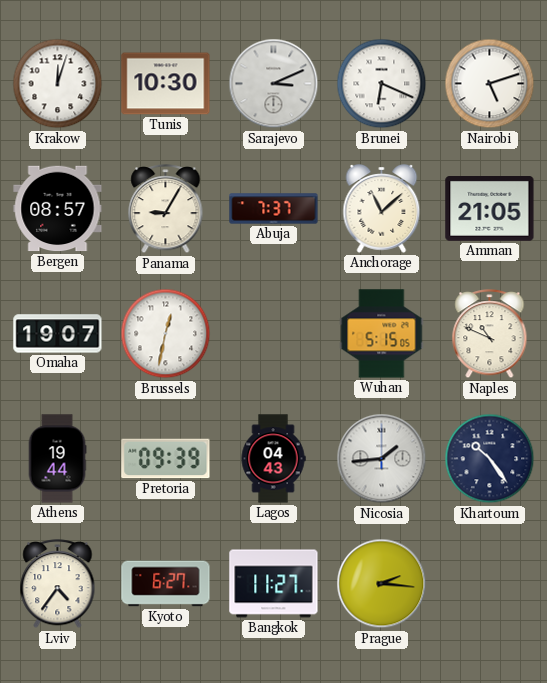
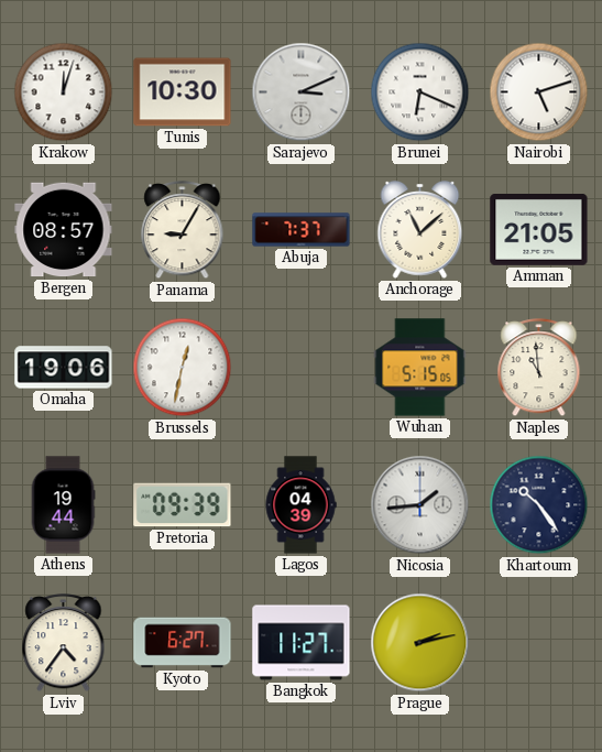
Omaha: 19:07 -> 19:06 (64, 368)
Naples: 10:49 -> 10:59 (539, 368)
Lagos: 04:43 -> 04:39 (300, 505)
Prague: 2:16 -> 2:13 (420, 643)
